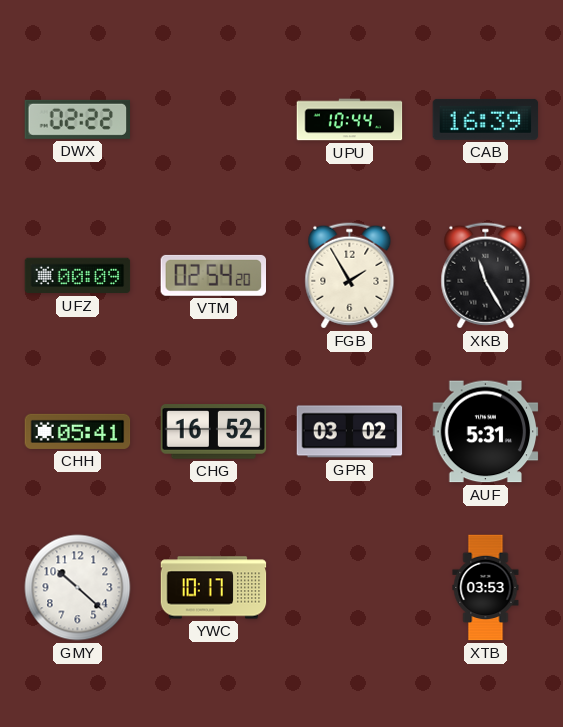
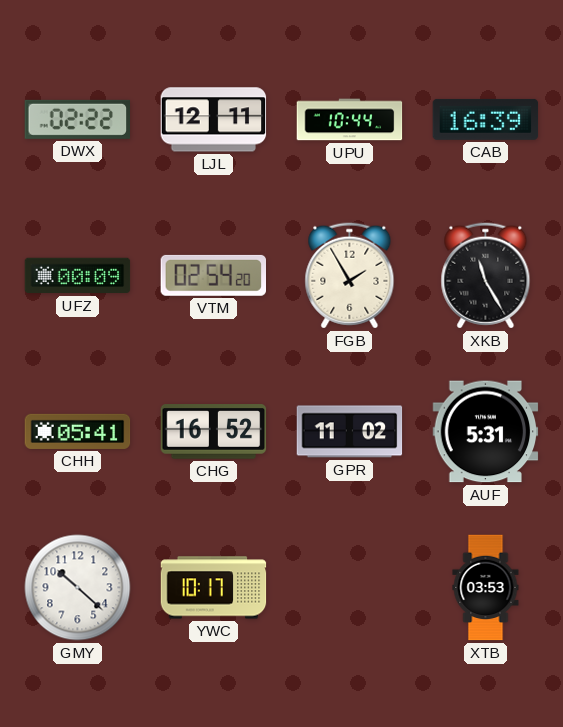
LJL: none -> 12:11 (214, 120)
GPR: 03:02 -> 11:02 (350, 432)
